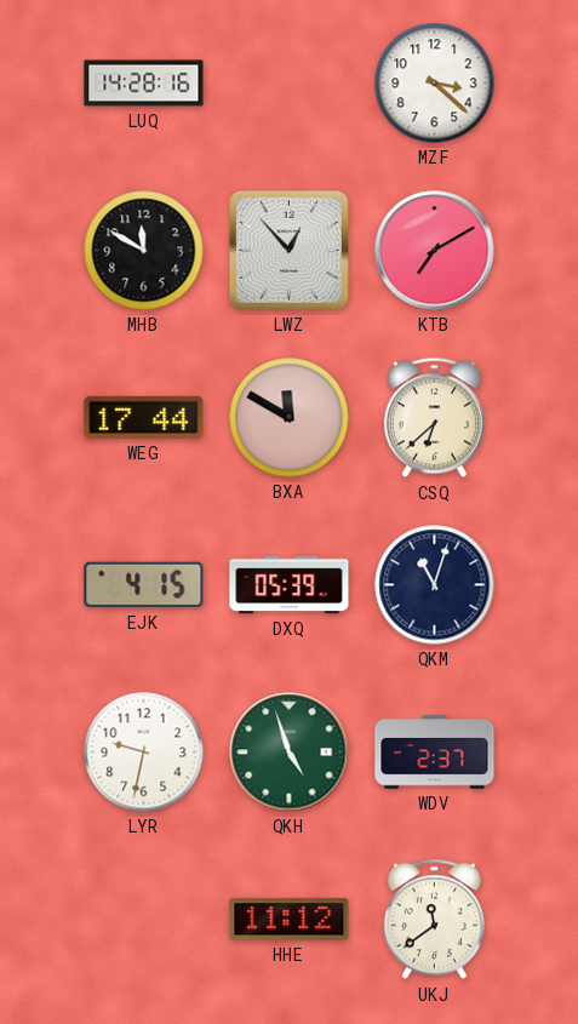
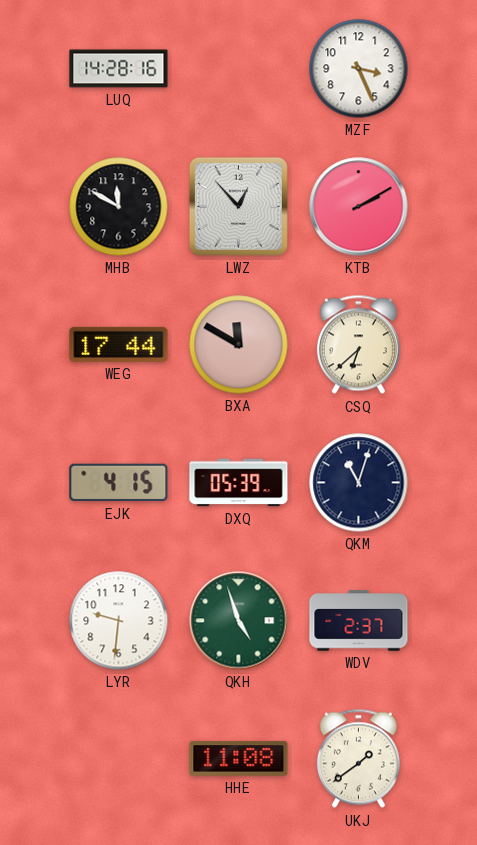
MZF: 3:22 -> 3:26 (359, 69)
KTB: 7:10 -> 2:10 (359, 207)
LYR: 9:32 -> 9:31 (119, 621)
HHE: 11:12 -> 11:08 (239, 759)
UKJ: 11:39 -> 1:39 (358, 759)
